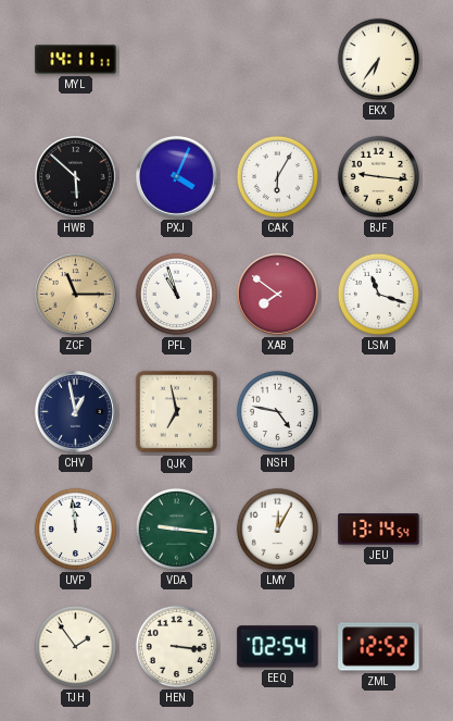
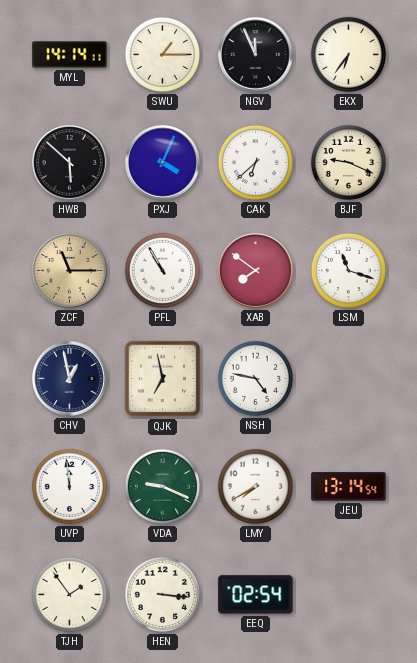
MYL: 14:11 -> 14:14 (70, 55)
SWU: none -> 1:15 (162, 54)
NGV: none -> 11:56 (256, 55)
CAK: 6:05 -> 6:38 (255, 162)
BJF: 9:16 -> 9:19 (348, 162)
PFL: 10:57 -> 10:55 (162, 270)
VDA: 9:16 -> 9:19 (162, 486)
LMY: 12:05 -> 7:40 (255, 486)
ZML: 12:52 -> none (379, 647)
